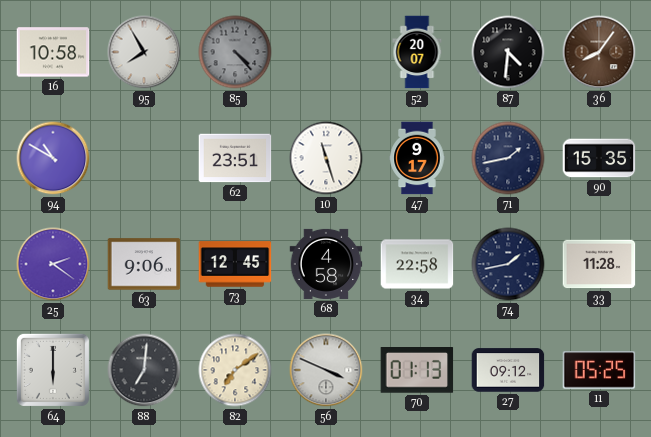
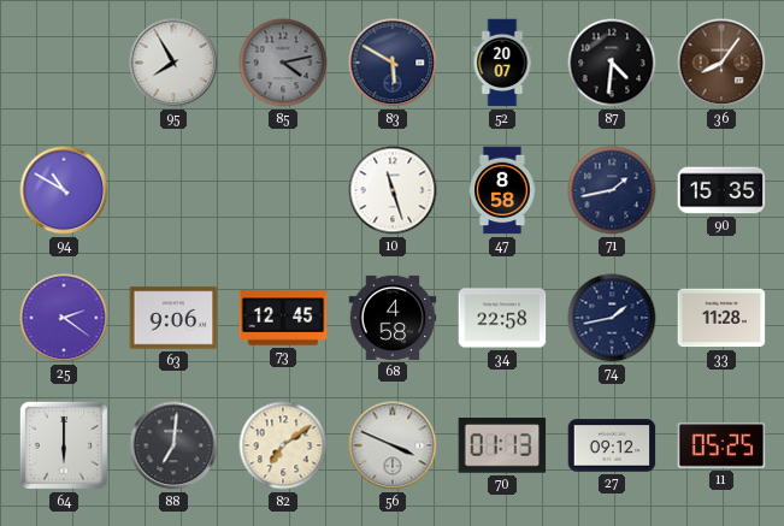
16: 10:58 -> none (53, 52)
85: 4:23 -> 4:13 (283, 63)
83: none -> 5:50 (393, 63)
62: 23:51 -> none (235, 158)
47: 9:17 -> 8:58 (502, 190)
